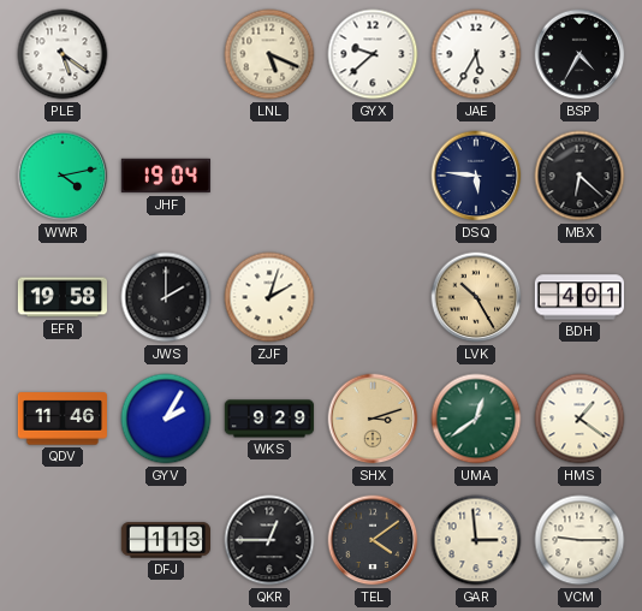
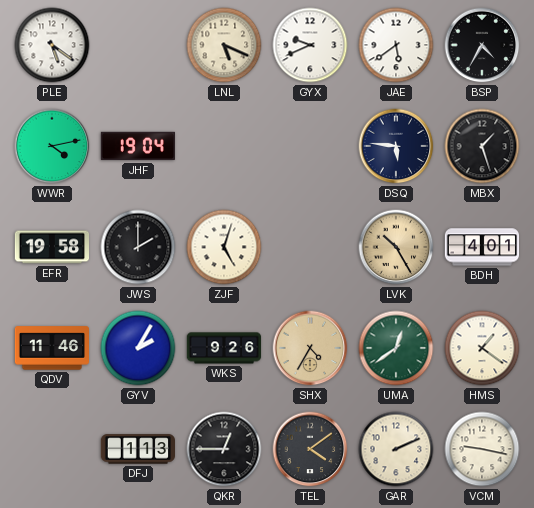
GYX: 9:38 -> 9:41 (310, 45)
JAE: 5:35 -> 5:39 (396, 45)
MBX: 6:22 -> 1:27 (482, 146)
ZJF: 2:03 -> 5:03 (224, 247)
WKS: 9:29 -> 9:26 (224, 348)
SHX: 3:12 -> 4:35 (310, 348)
GAR: 2:59 -> 2:11 (396, 449)
VCM: 9:15 -> 9:17 (482, 449)
